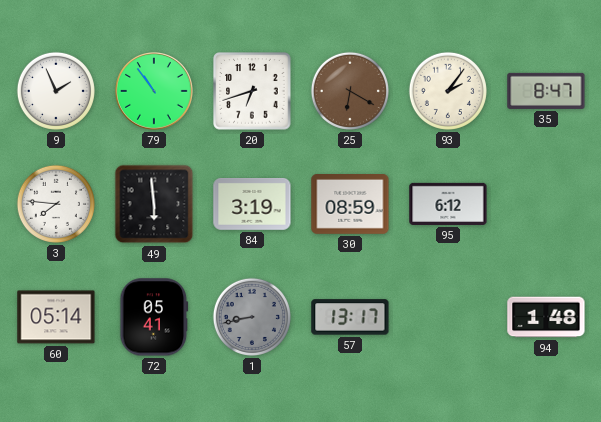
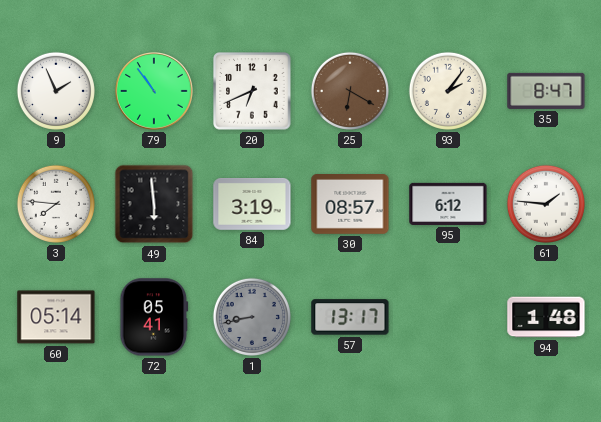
20: 6:42 -> 6:41 (252, 91)
30: 08:59 -> 08:57 (350, 205)
61: none -> 1:46 (546, 204)
